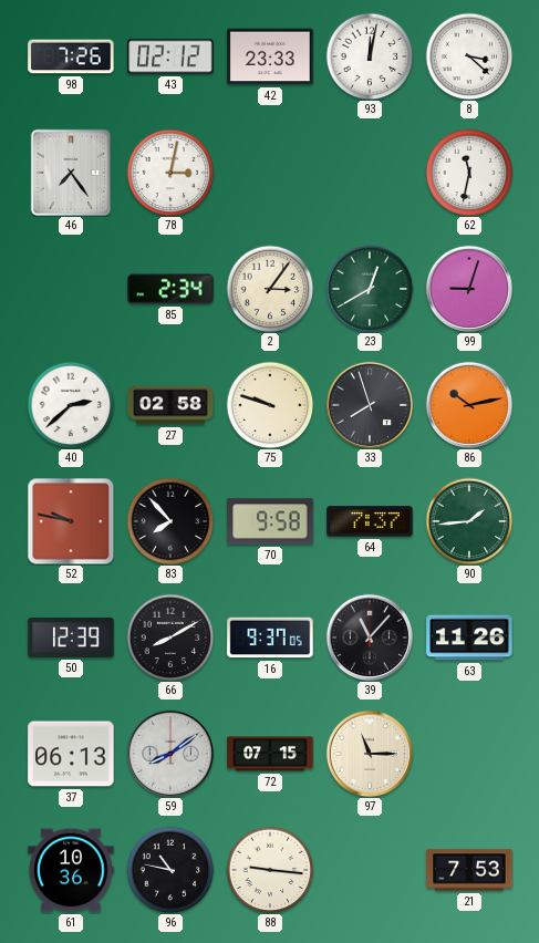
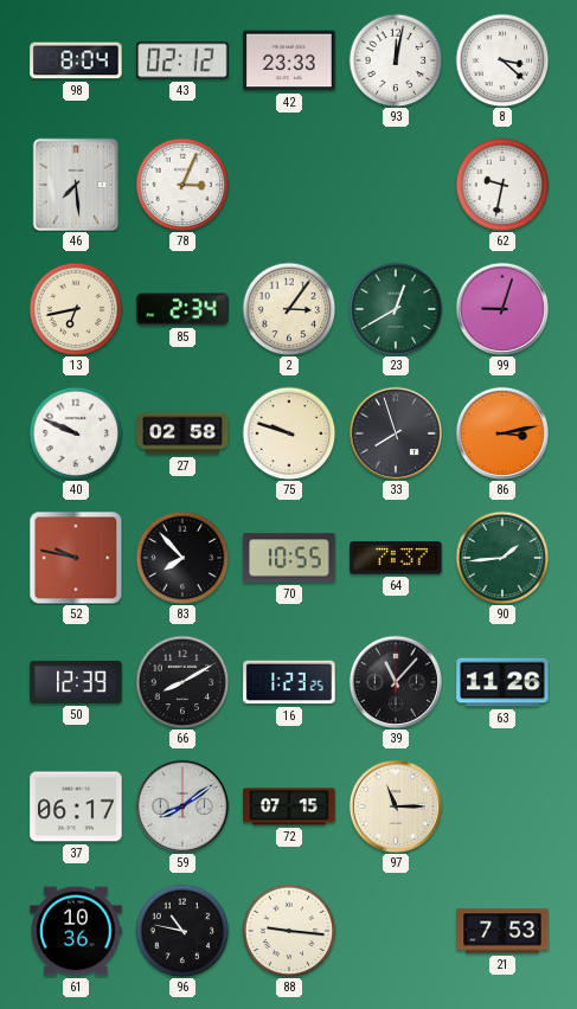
98: 7:26 -> 8:04 (76, 60)
46: 7:24 -> 7:29 (76, 185)
78: 3:02 -> 3:04 (182, 185)
62: 11:32 -> 9:32 (502, 185)
13: none -> 6:43 (76, 309)
40: 2:38 -> 9:49 (76, 433)
86: 10:13 -> 3:13 (501, 432)
70: 9:58 -> 10:55 (289, 558)
16: 9:37 -> 1:23 (289, 682)
37: 06:13 -> 06:17 (76, 806)
